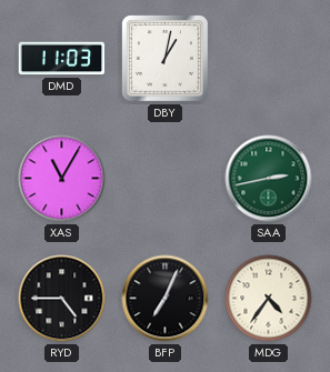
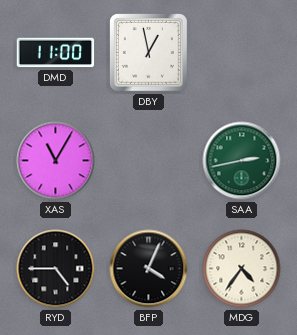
DMD: 11:03 -> 11:00 (56, 53)
DBY: 1:02 -> 12:58 (149, 53)
BFP: 7:04 -> 4:04 (149, 269)
